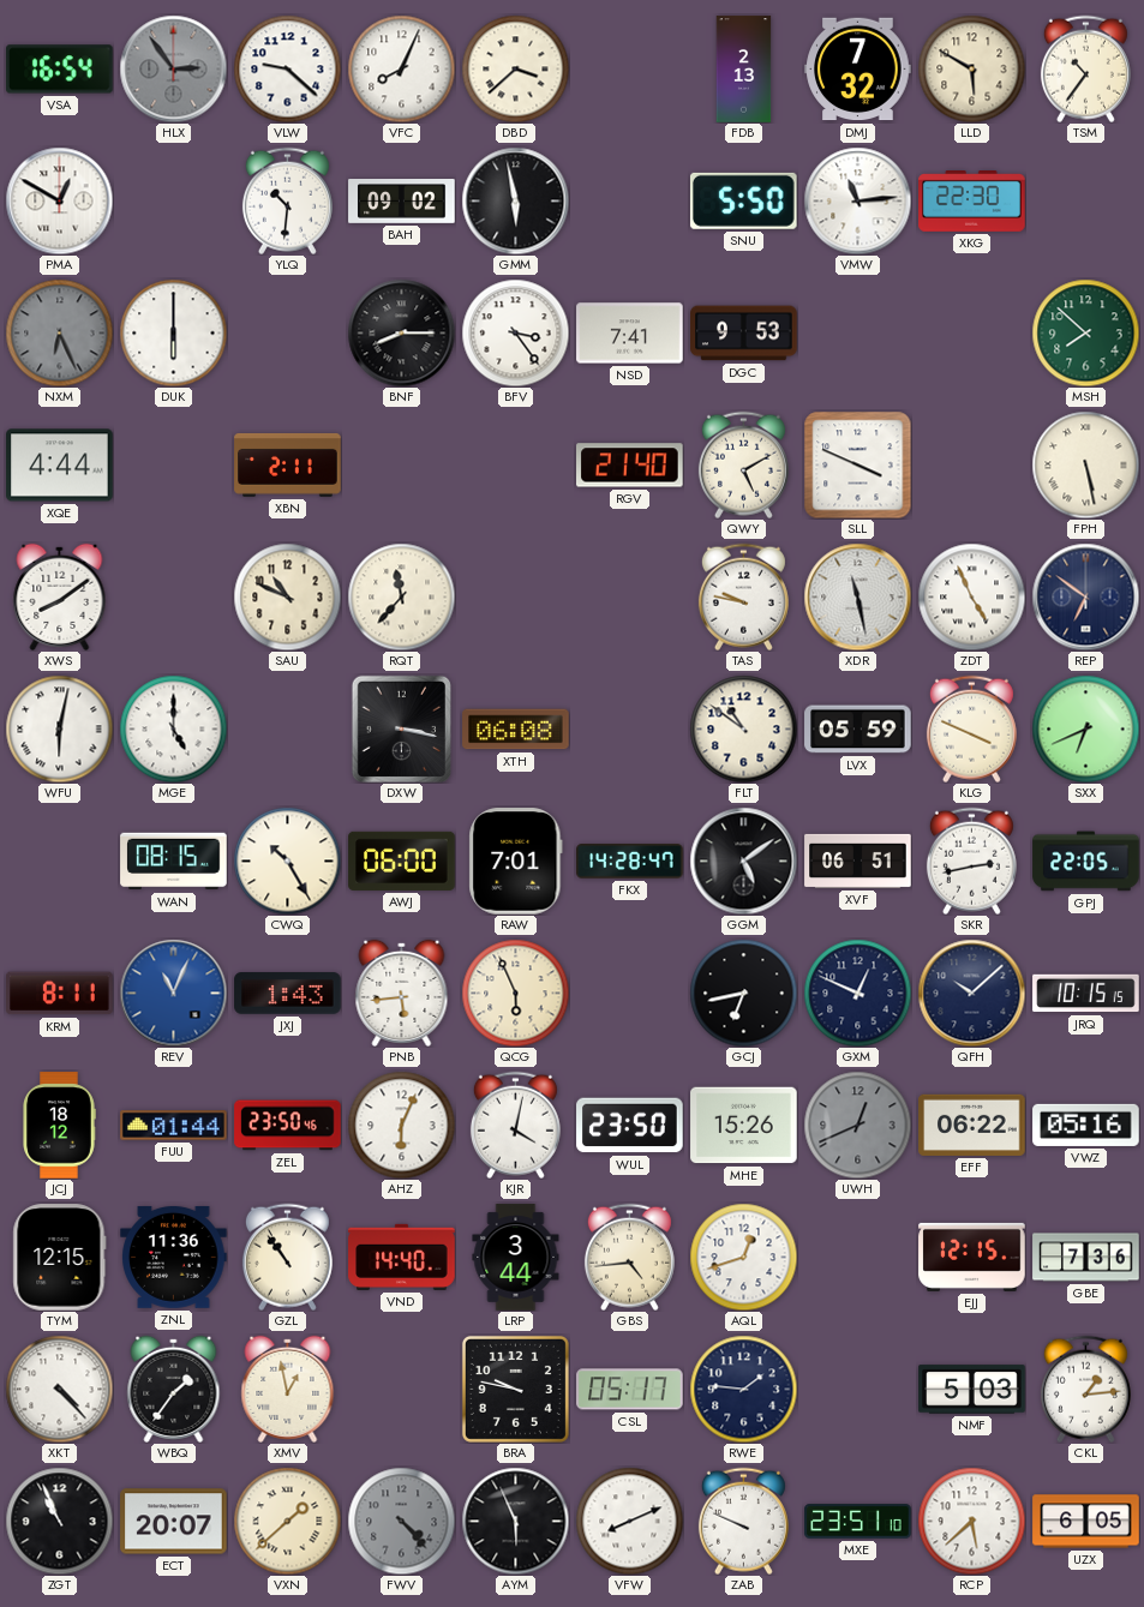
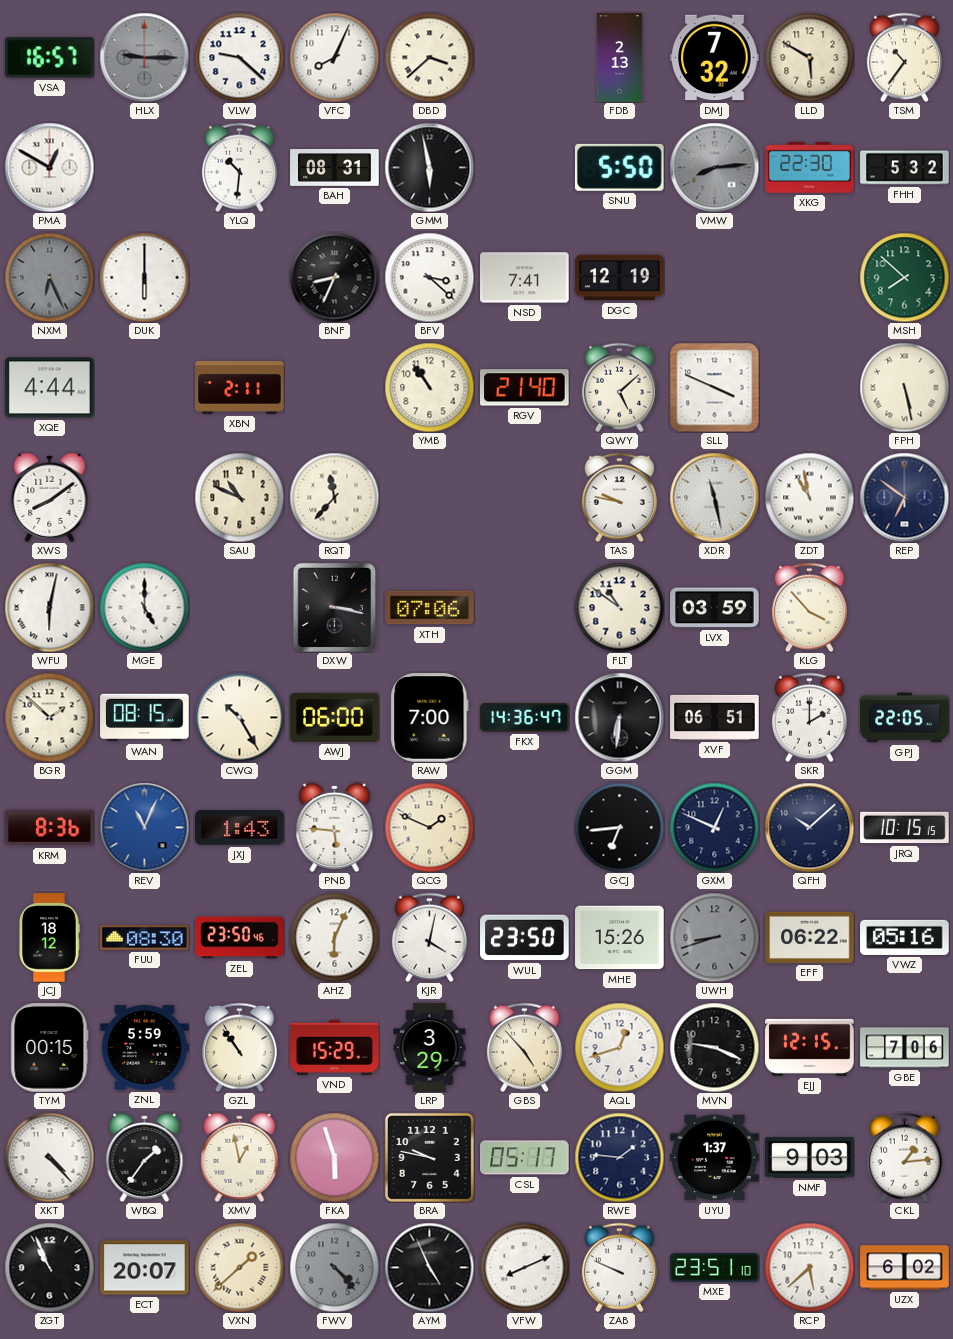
VSA: 16:54 -> 16:57 (50, 58)
HLX: 2:54 -> 9:15 (144, 57)
BAH: 09:02 -> 08:31 (335, 168)
VMW: 11:14 -> 8:14 (714, 167)
VMW dial: white -> grey (714, 167)
FHH: none -> 5:32 (905, 168)
BNF: 8:15 -> 8:34 (334, 277)
BFV: 3:24 -> 3:22 (429, 277)
DGC: 9:53 -> 12:19 (620, 278)
YMB: none -> 10:54 (429, 387)
QWY: 5:10 -> 5:08 (619, 387)
ZDT: 4:56 -> 10:58 (809, 497)
XTH: 06:08 -> 07:06 (430, 608)
LVX: 05:59 -> 03:59 (715, 608)
KLG: 3:49 -> 3:53 (809, 607)
SXX: 6:41 -> none (1085, 728)
BGR: none -> 1:52 (49, 717)
RAW: 7:01 -> 7:00 (430, 718)
FKX: 14:28 -> 14:36 (525, 718)
GGM: 5:09 -> 6:31 (619, 717)
SKR: 2:43 -> 2:00 (809, 717)
KRM: 8:11 -> 8:36 (50, 828)
PNB: 5:44 -> 5:46 (335, 827)
QCG: 5:56 -> 1:49 (429, 827)
GCJ: 6:43 -> 6:44 (619, 827)
FUU: 01:44 -> 08:30 (145, 938)
UWH: 12:41 -> 8:42 (714, 937)
TYM: 12:15 -> 00:15 (50, 1048)
ZNL: 11:36 -> 5:59 (145, 1047)
VND: 14:40 -> 15:29 (335, 1047)
LRP: 3:44 -> 3:29 (430, 1048)
GBS: 4:44 -> 4:53 (524, 1047)
MVN: none -> 9:19 (714, 1047)
GBE: 7:36 -> 7:06 (905, 1048)
FKA: none -> 5:57 (334, 1157)
UYU: none -> 1:37 (715, 1158)
NMF: 5:03 -> 9:03 (810, 1158)
AYM: 5:56 -> 4:56 (429, 1267)
UZX: 6:05 -> 6:02 (905, 1268)
